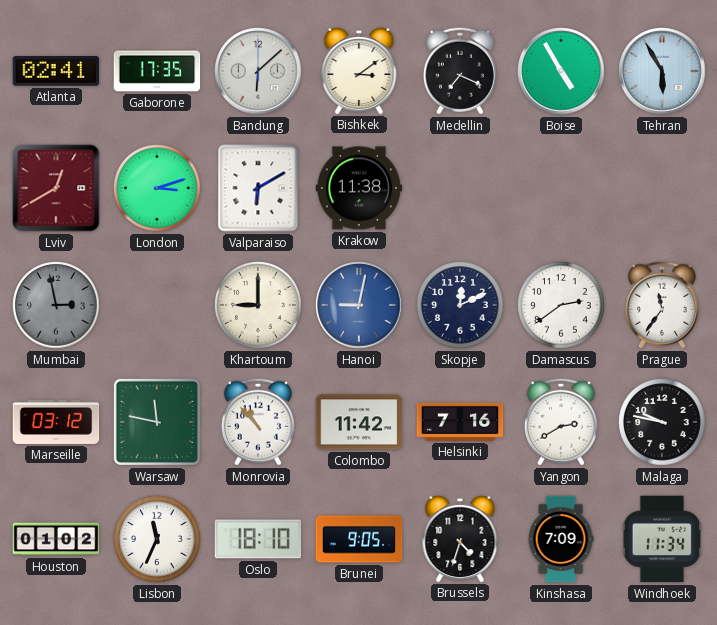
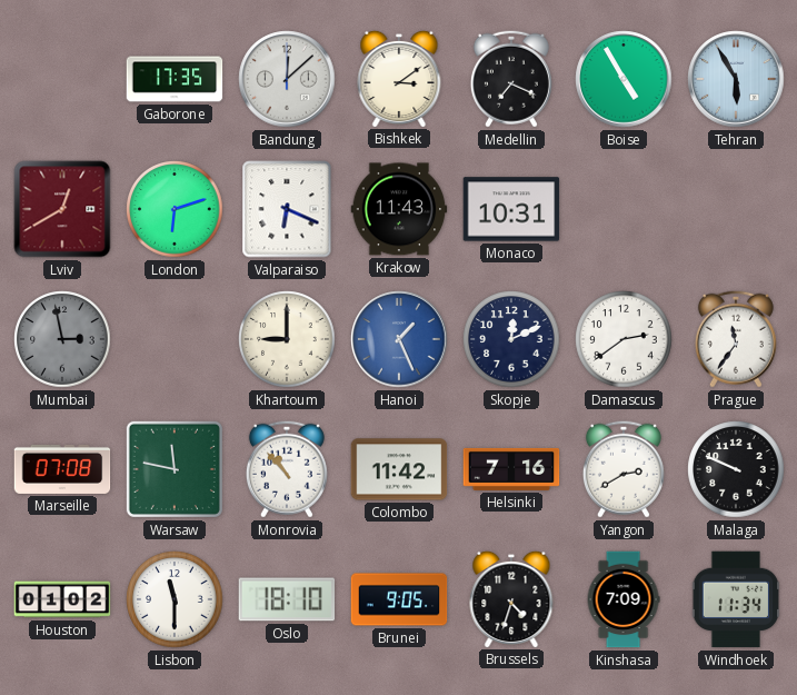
Atlanta: 02:41 -> none (56, 71)
Bandung: 6:08 -> 12:08 (287, 79)
London: 3:12 -> 6:12 (175, 209)
Valparaiso: 6:10 -> 6:19 (287, 209)
Krakow: 11:38 -> 11:43 (399, 209)
Monaco: none -> 10:31 (511, 209)
Hanoi: 9:02 -> 1:26 (399, 339)
Marseille: 03:12 -> 07:08 (62, 469)
Malaga: 9:47 -> 9:49 (736, 469)
Lisbon: 11:34 -> 11:30 (175, 599)
